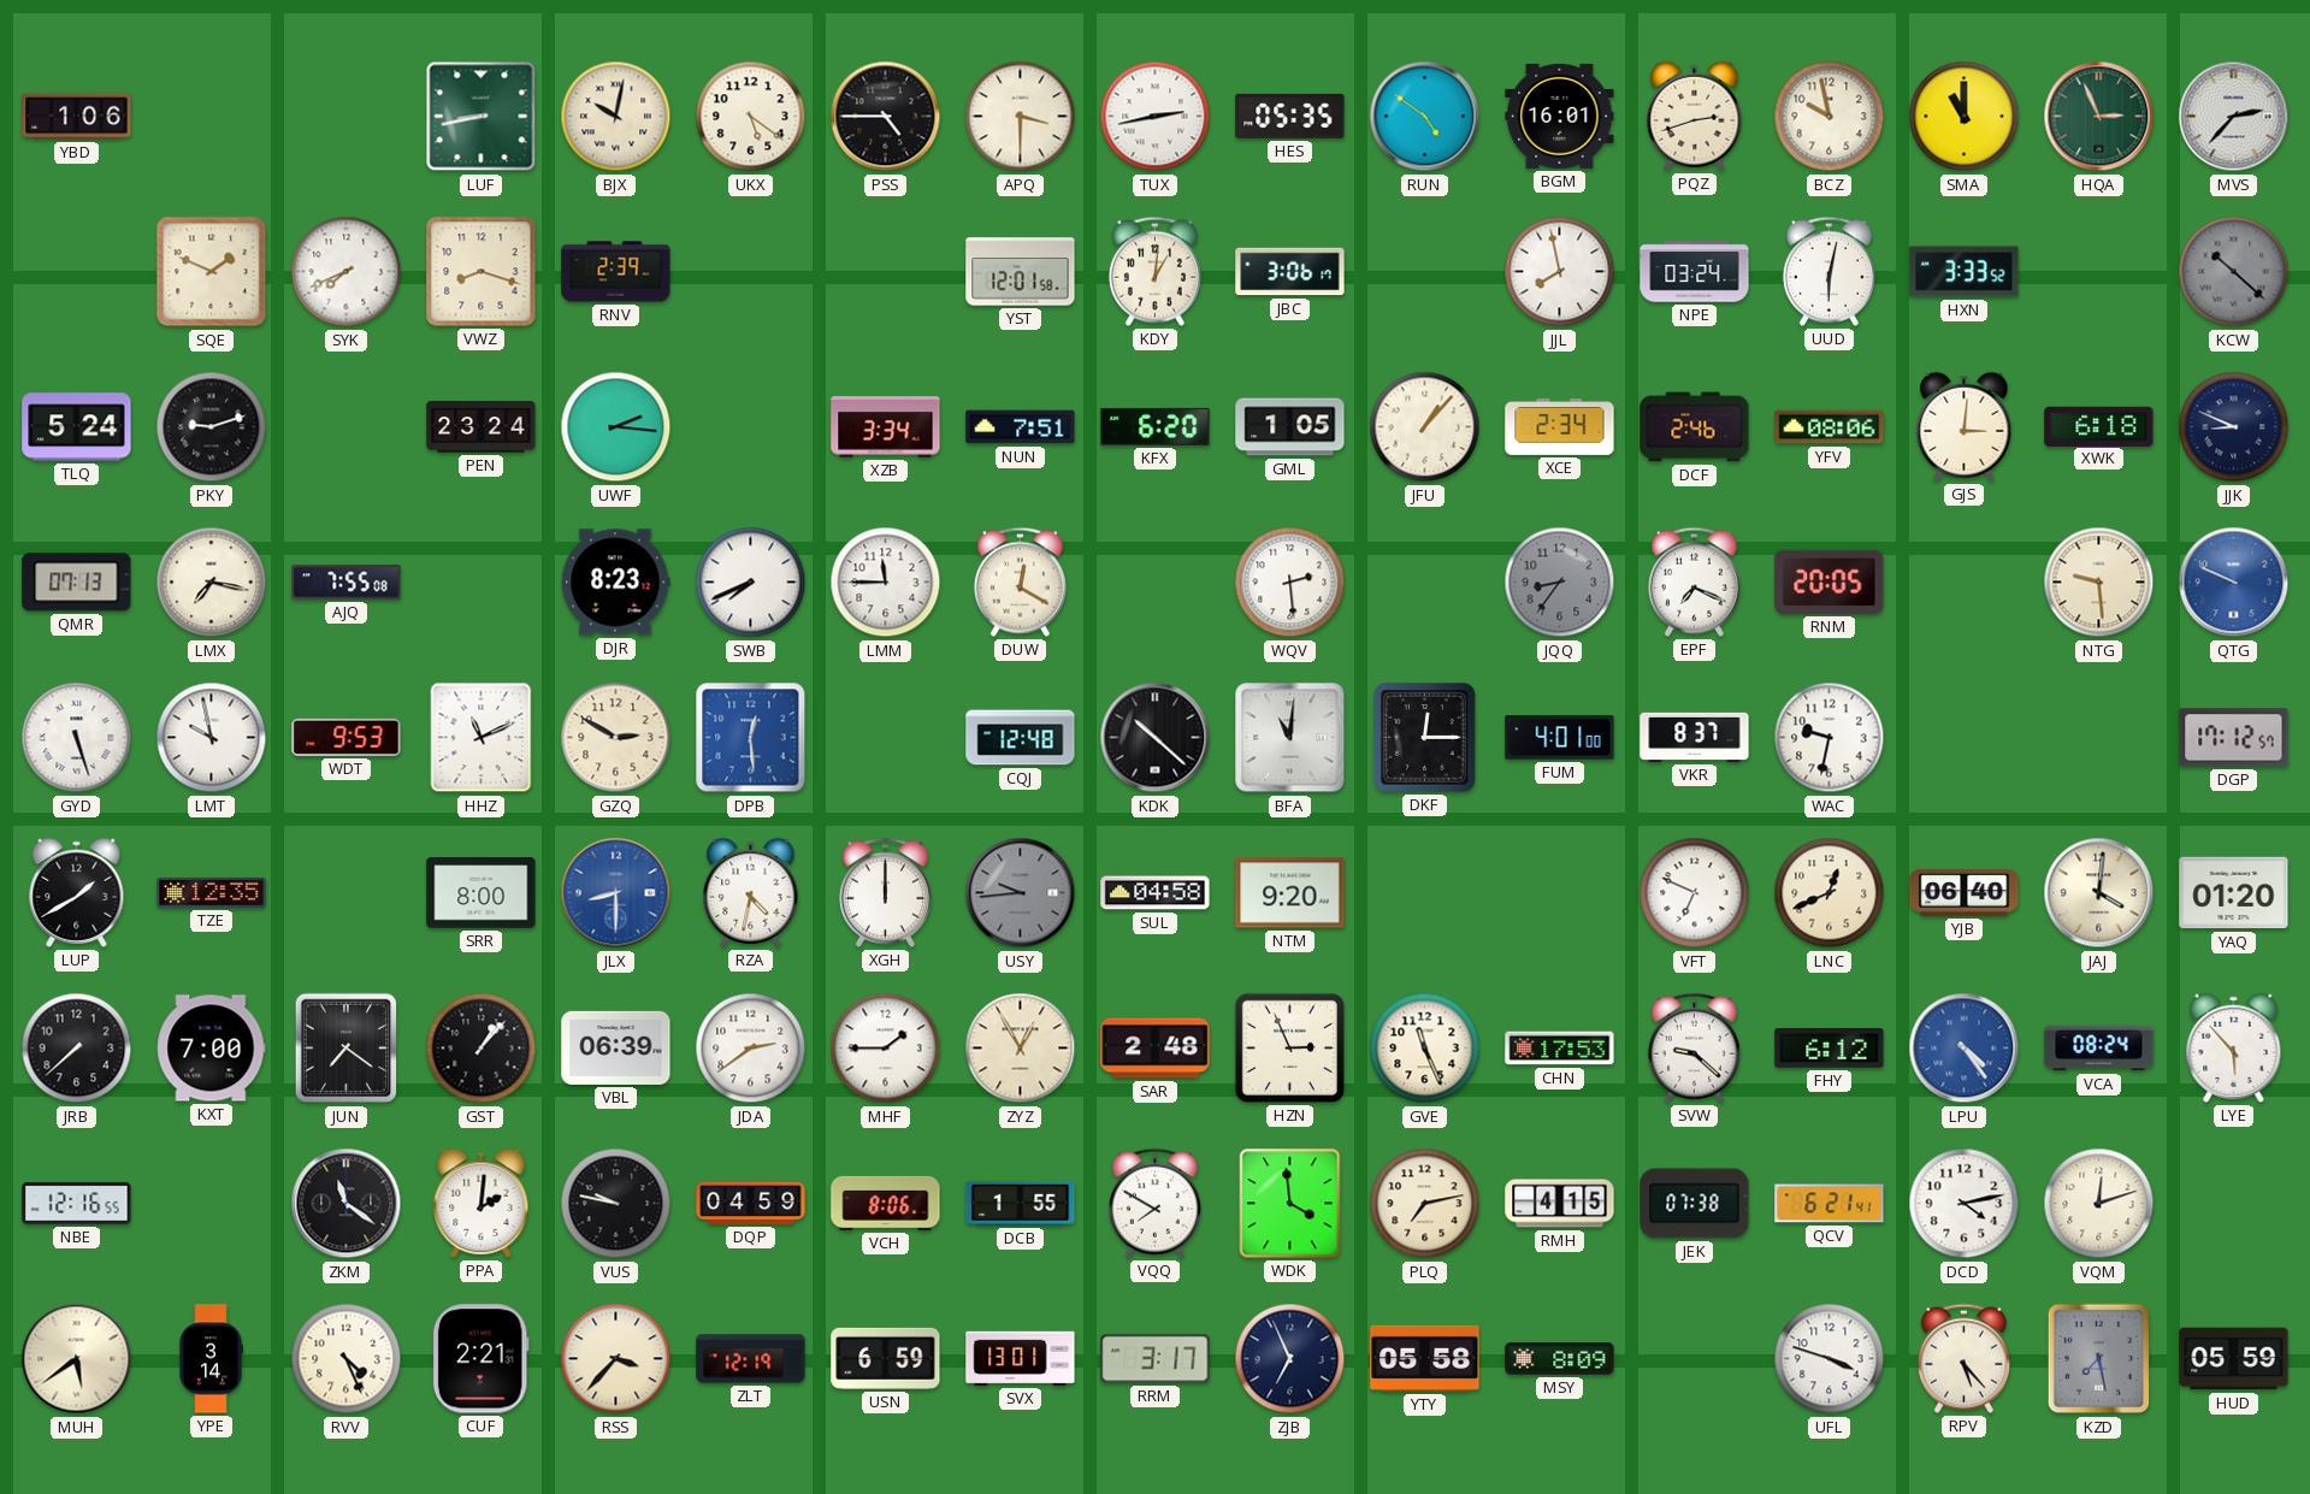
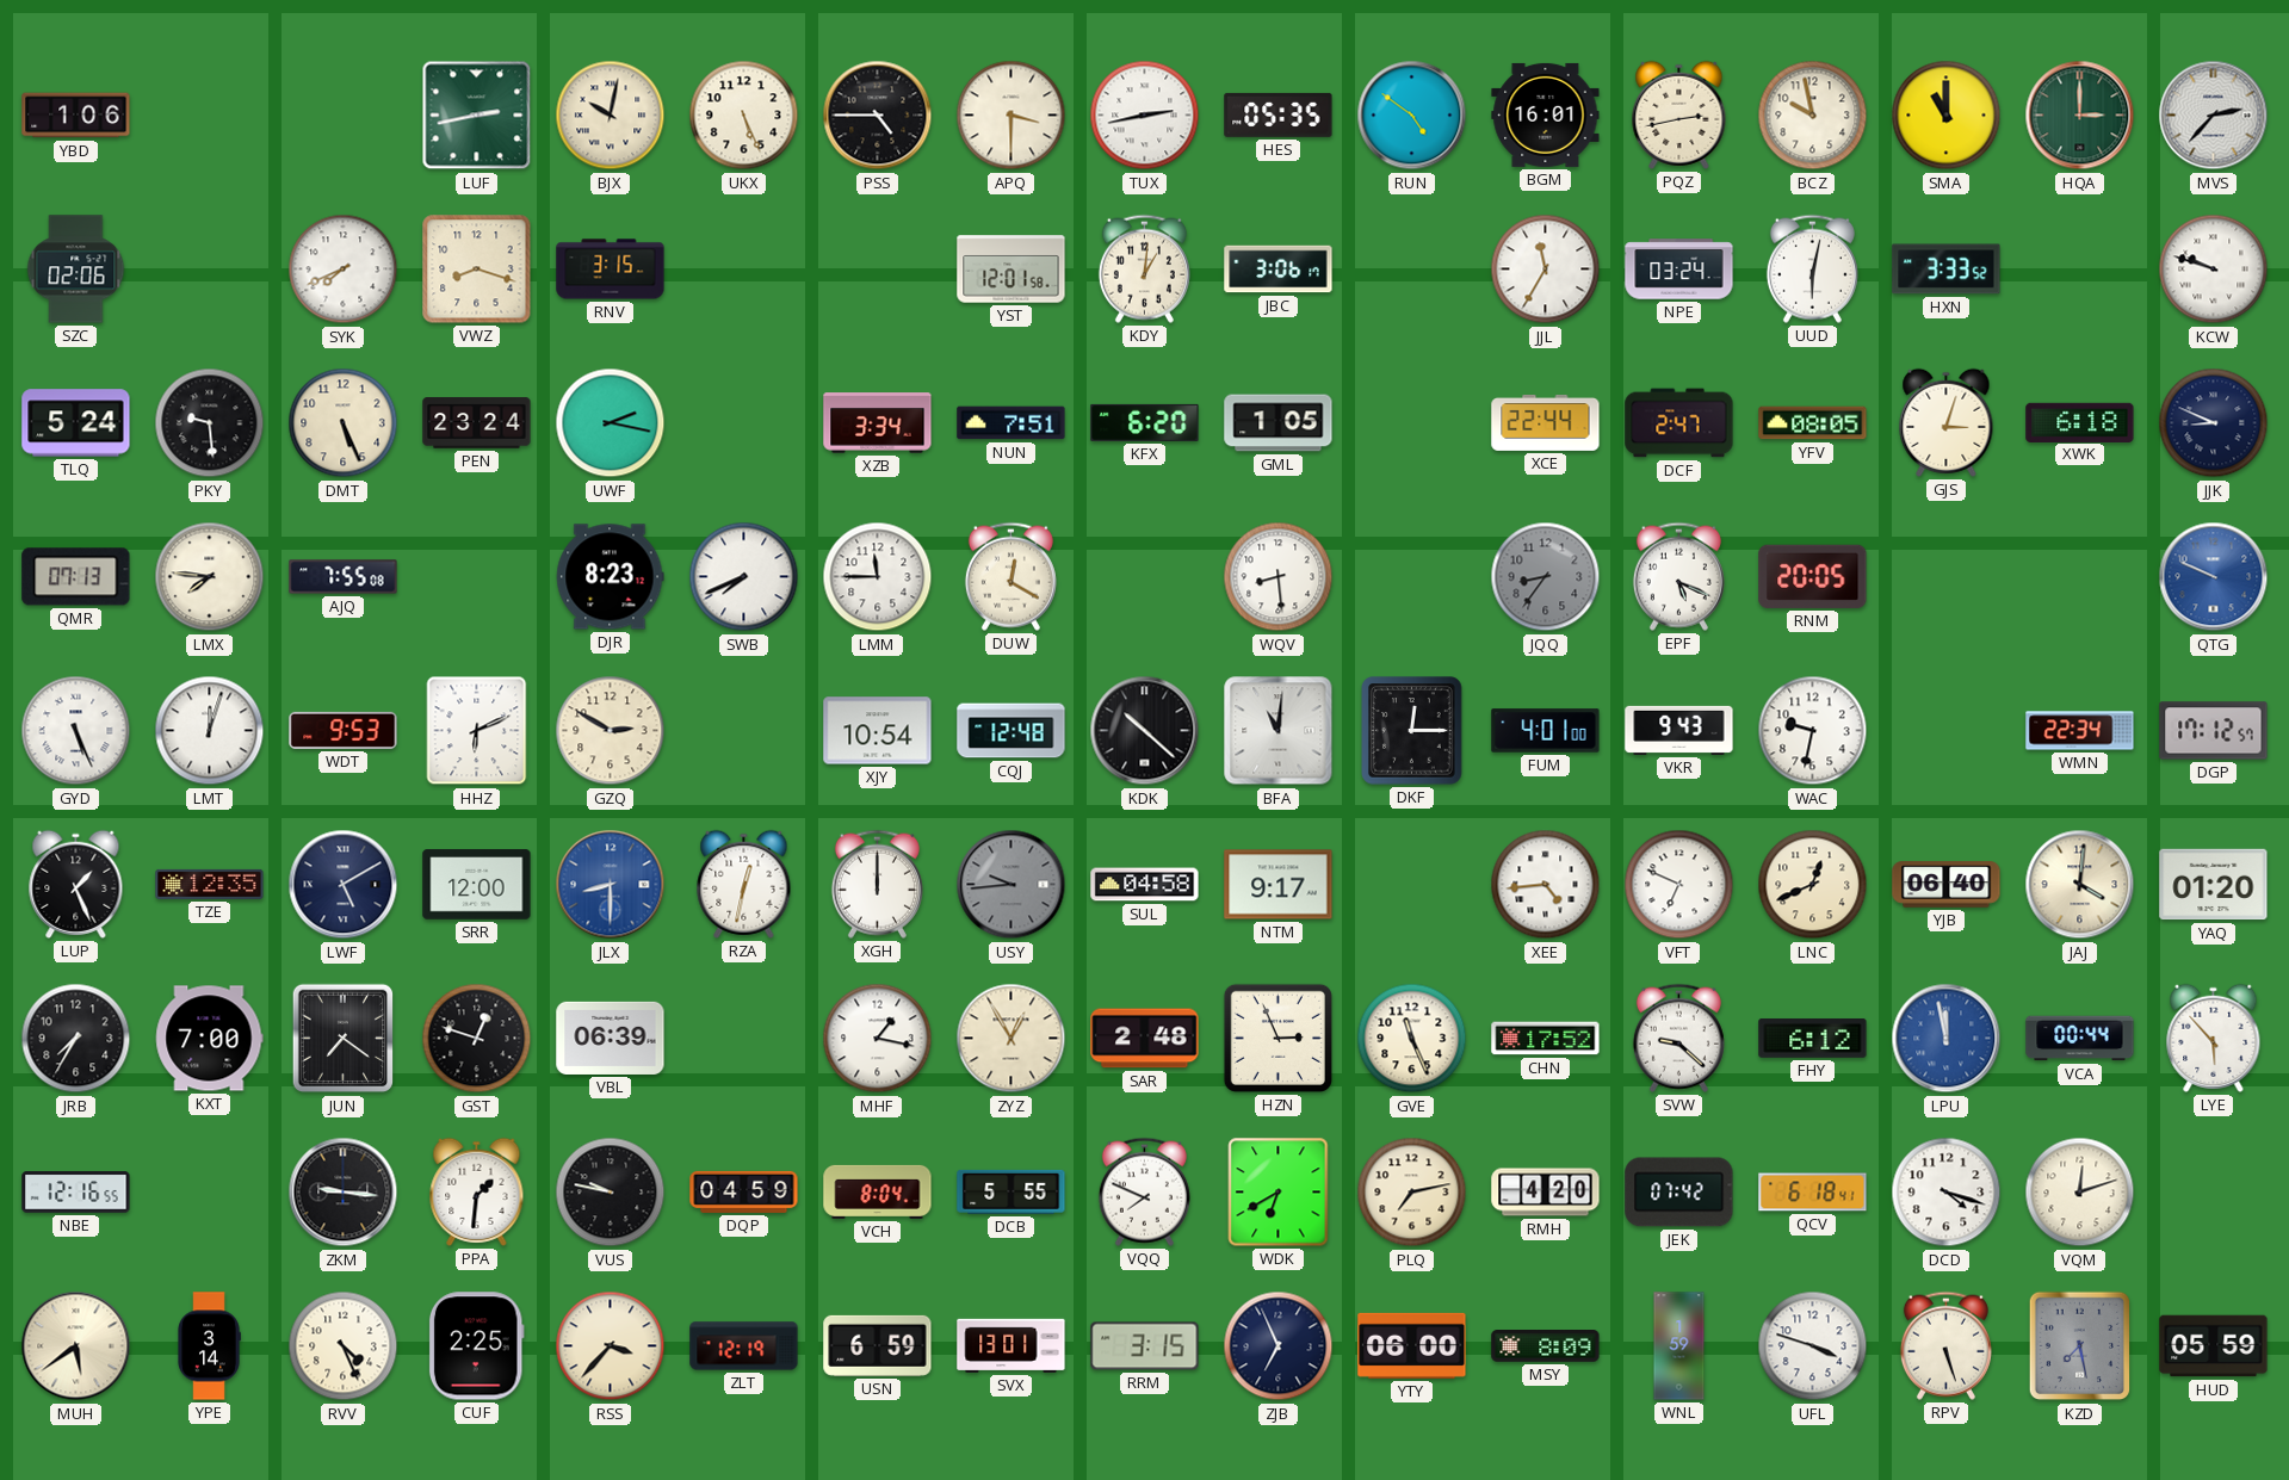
LUF: 8:43 -> 2:43 (477, 116)
UKX: 5:21 -> 5:26 (744, 116)
PQZ: 2:42 -> 2:43 (1679, 114)
HQA: 2:56 -> 3:00 (2080, 116)
SZC: none -> 02:06 (76, 270)
SQE: 1:49 -> none (212, 272)
RNV: 2:39 -> 3:15 (611, 270)
JJL: 7:58 -> 11:35 (1546, 270)
KCW: 10:22 -> 9:48 (2214, 270)
KCW dial: grey -> white (2214, 270)
PKY: 9:12 -> 9:29 (210, 423)
DMT: none -> 5:26 (344, 423)
UWF: 2:16 -> 2:17 (611, 423)
JFU: 1:07 -> none (1425, 427)
XCE: 2:34 -> 22:44 (1546, 422)
DCF: 2:46 -> 2:47 (1679, 423)
YFV: 08:06 -> 08:05 (1813, 423)
GJS: 3:01 -> 3:03 (1947, 422)
LMX: 7:17 -> 7:46 (210, 577)
WQV: 2:29 -> 8:29 (1279, 577)
EPF: 7:19 -> 5:19 (1678, 576)
NTG: 9:29 -> none (2099, 583)
GYD: 5:27 -> 5:26 (76, 731)
LMT: 9:58 -> 12:03 (210, 731)
HHZ: 11:11 -> 6:11 (477, 731)
DPB: 12:29 -> none (751, 738)
XJY: none -> 10:54 (878, 731)
VKR: 8:37 -> 9:43 (1679, 730)
WMN: none -> 22:34 (2080, 731)
LUP: 1:40 -> 1:26 (76, 884)
LWF: none -> 5:10 (344, 885)
SRR: 8:00 -> 12:00 (477, 885)
RZA: 4:32 -> 12:32 (744, 884)
NTM: 9:20 -> 9:17 (1279, 885)
XEE: none -> 4:44 (1546, 885)
JRB: 7:38 -> 7:35 (76, 1039)
GST: 1:07 -> 12:48 (477, 1039)
JDA: 2:39 -> none (751, 1049)
MHF: 1:45 -> 1:17 (878, 1039)
CHN: 17:53 -> 17:52 (1546, 1039)
LPU: 4:24 -> 11:58 (1947, 1039)
VCA: 08:24 -> 00:44 (2080, 1039)
ZKM: 11:21 -> 9:16 (344, 1193)
PPA: 2:01 -> 1:31 (477, 1191)
VCH: 8:06 -> 8:04 (878, 1191)
DCB: 1:55 -> 5:55 (1012, 1191)
VQQ: 7:50 -> 7:49 (1144, 1191)
WDK: 3:59 -> 6:40 (1279, 1193)
RMH: 4:15 -> 4:20 (1546, 1193)
JEK: 07:38 -> 07:42 (1679, 1193)
QCV: 6:21 -> 6:18 (1813, 1193)
DCD: 4:13 -> 4:18 (1947, 1193)
CUF: 2:21 -> 2:25 (476, 1346)
RRM: 3:17 -> 3:15 (1145, 1346)
YTY: 05:58 -> 06:00 (1412, 1345)
WNL: none -> 1:59 (1679, 1346)
RPV: 5:23 -> 5:27 (1945, 1345)
